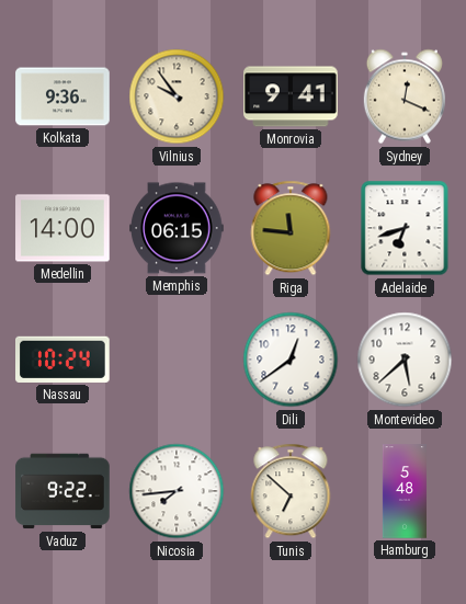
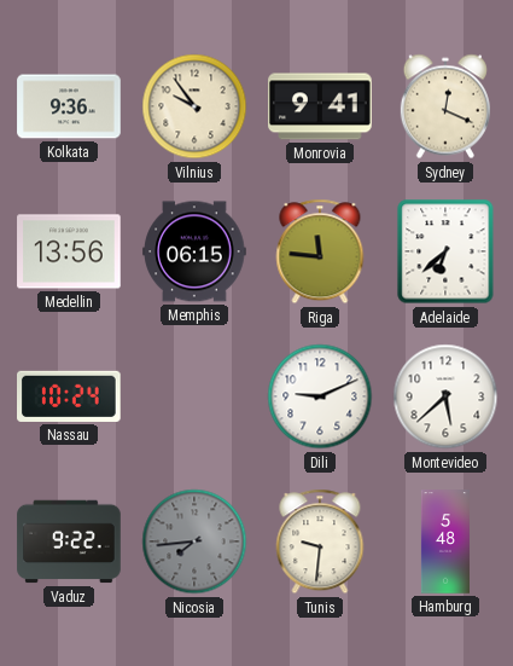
Medellin: 14:00 -> 13:56 (69, 251)
Adelaide: 6:42 -> 6:38 (445, 251)
Dili: 12:39 -> 9:11 (320, 396)
Nicosia dial: white -> grey (194, 542)
Tunis: 6:52 -> 9:31 (320, 542)
